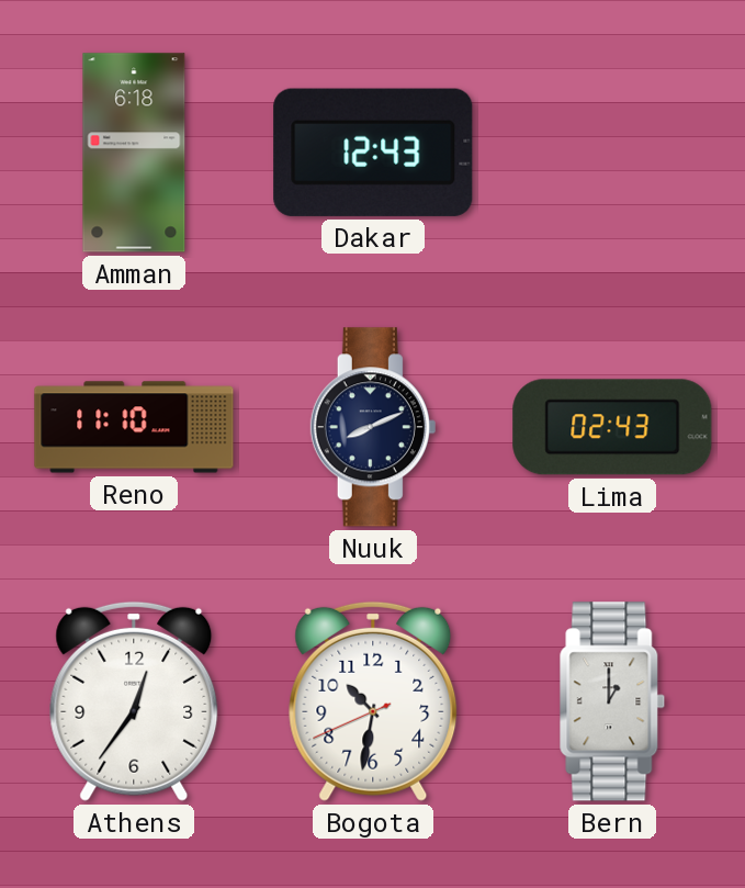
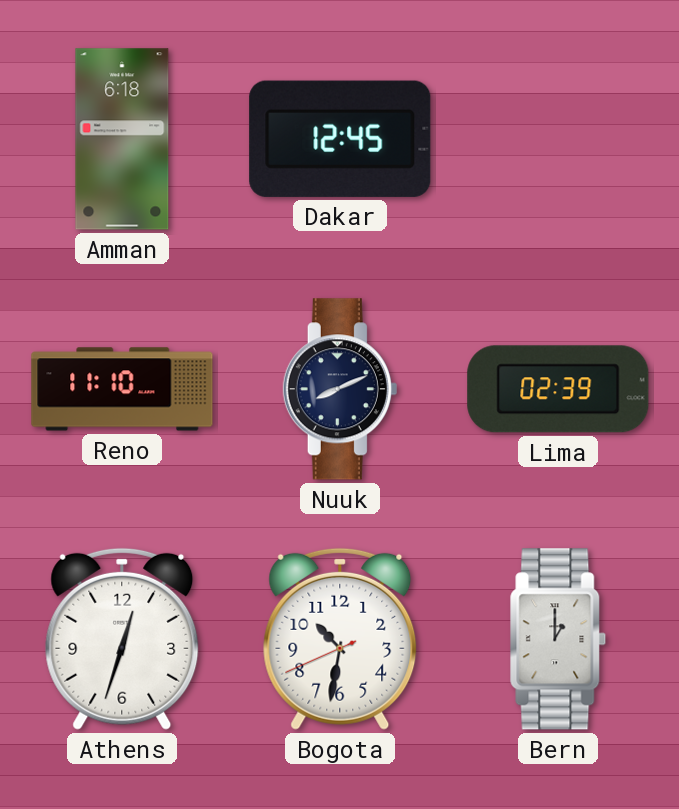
Dakar: 12:43 -> 12:45 (340, 139)
Lima: 02:43 -> 02:39 (558, 389)
Athens: 12:36 -> 12:33 (122, 639)
